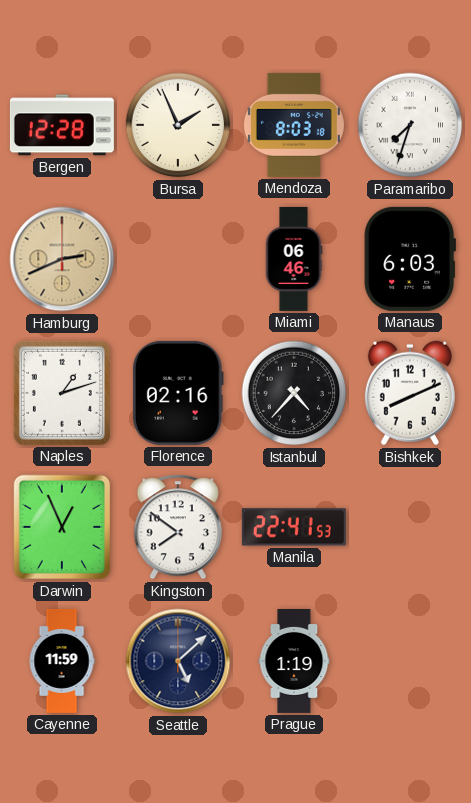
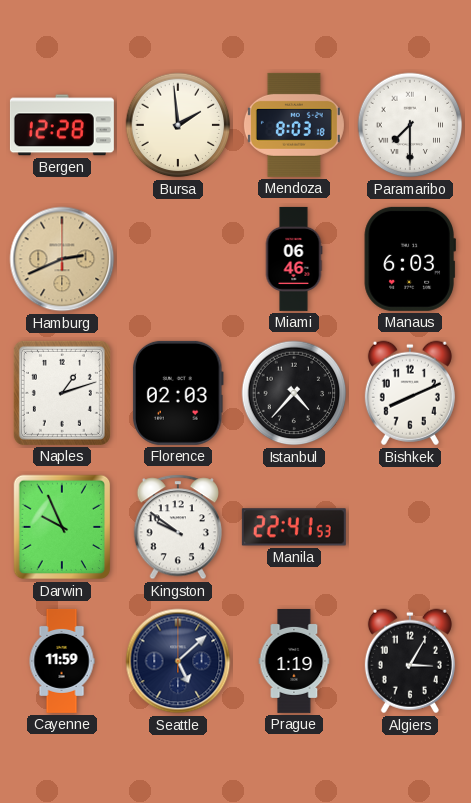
Bursa: 1:56 -> 1:59 (178, 125)
Paramaribo: 7:33 -> 7:30 (410, 125)
Florence: 02:16 -> 02:03 (178, 393)
Darwin: 12:56 -> 9:56 (62, 527)
Kingston: 7:51 -> 9:51 (177, 527)
Algiers: none -> 3:05 (410, 661)
